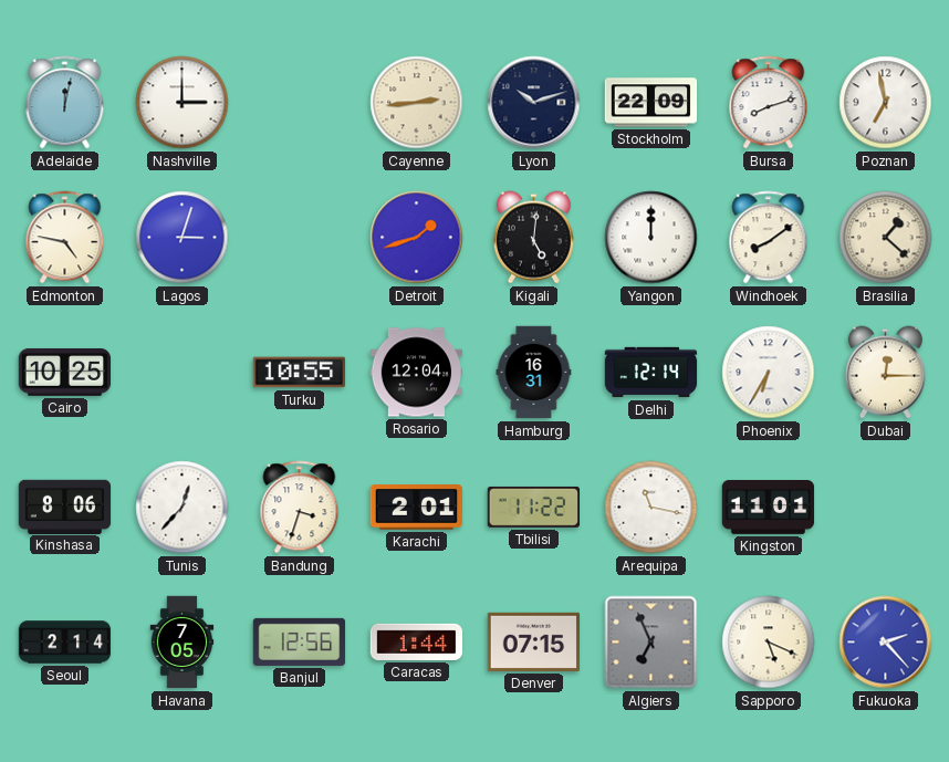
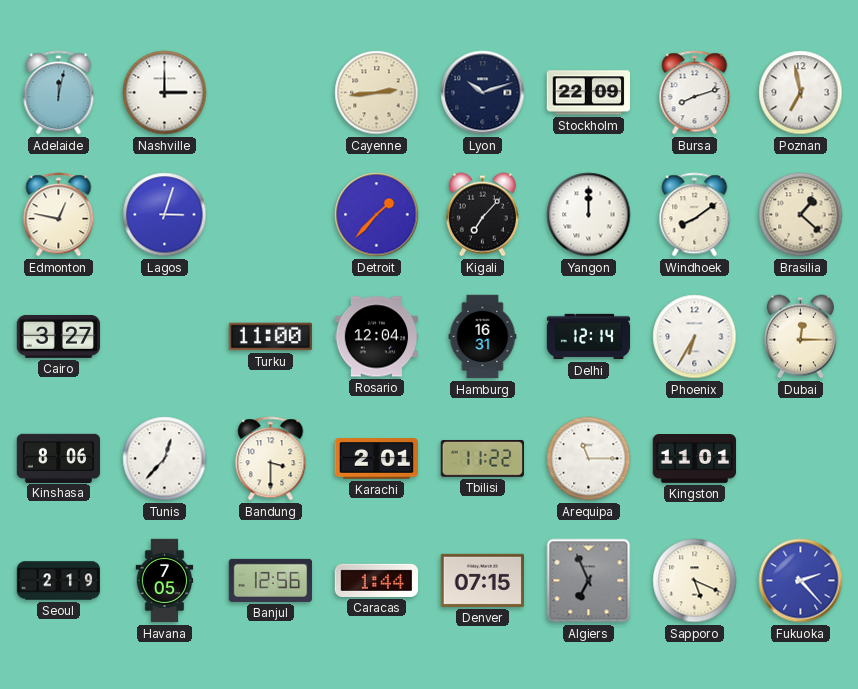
Edmonton: 4:47 -> 12:47 (59, 215)
Detroit: 1:42 -> 1:37 (377, 215)
Kigali: 5:01 -> 7:07 (482, 215)
Cairo: 10:25 -> 3:27 (59, 336)
Turku: 10:55 -> 11:00 (271, 337)
Bandung: 3:33 -> 3:30 (271, 459)
Arequipa: 11:17 -> 11:15 (589, 459)
Seoul: 2:14 -> 2:19 (59, 581)
